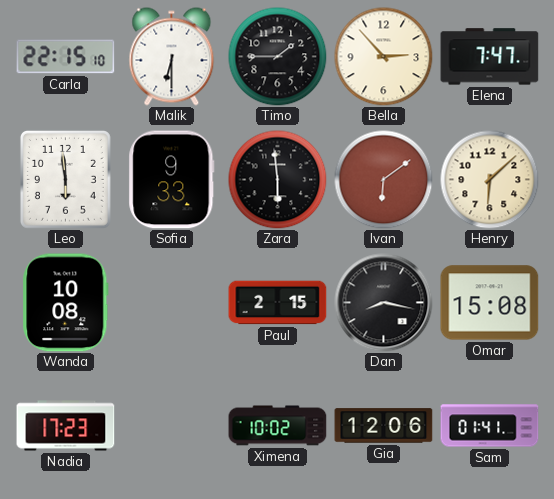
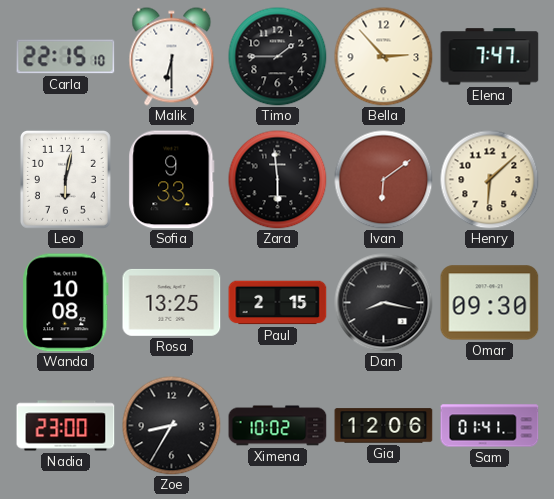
Leo: 5:59 -> 6:02 (65, 179)
Rosa: none -> 13:25 (172, 302)
Omar: 15:08 -> 09:30 (490, 303)
Nadia: 17:23 -> 23:00 (66, 426)
Zoe: none -> 8:35 (172, 426)
